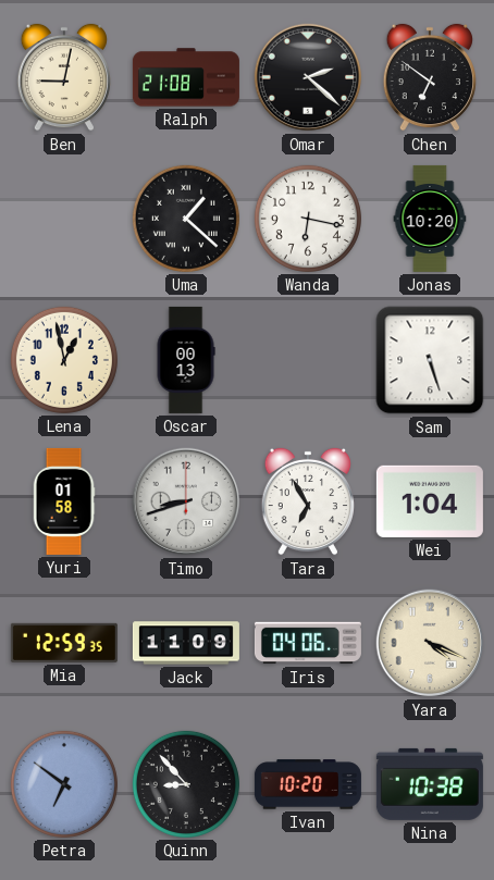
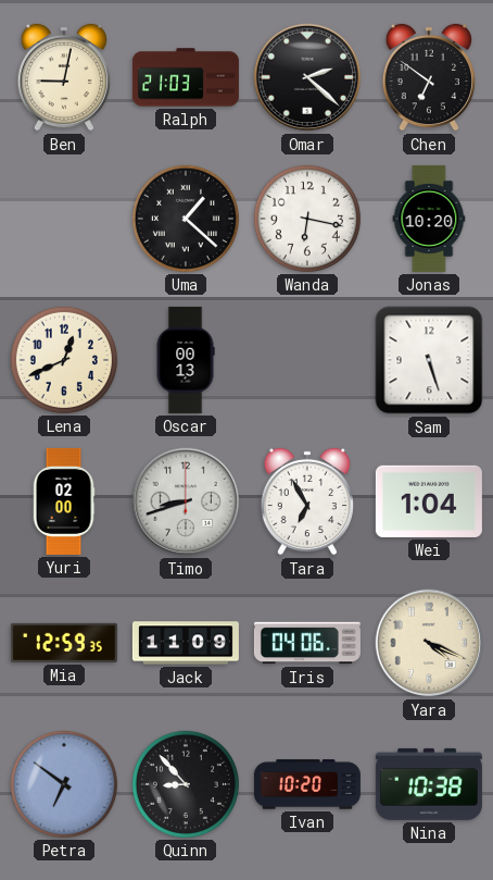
Ralph: 21:08 -> 21:03 (186, 77)
Lena: 12:58 -> 12:41 (64, 360)
Yuri: 01:58 -> 02:00 (64, 501)
